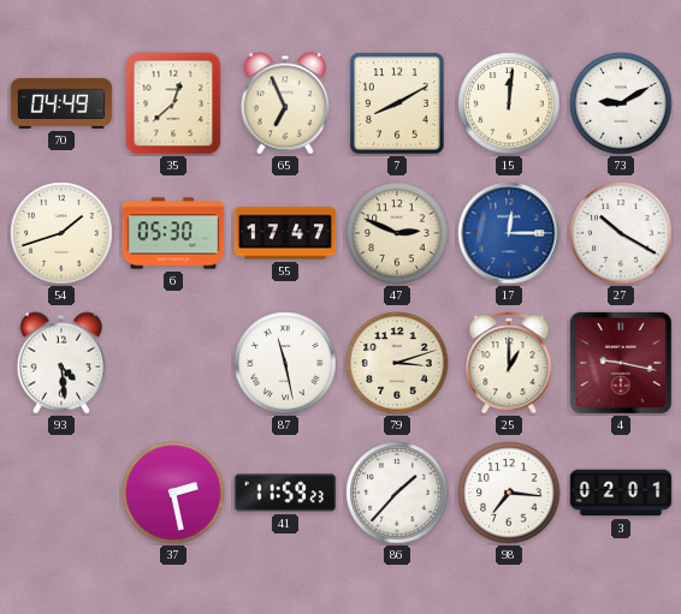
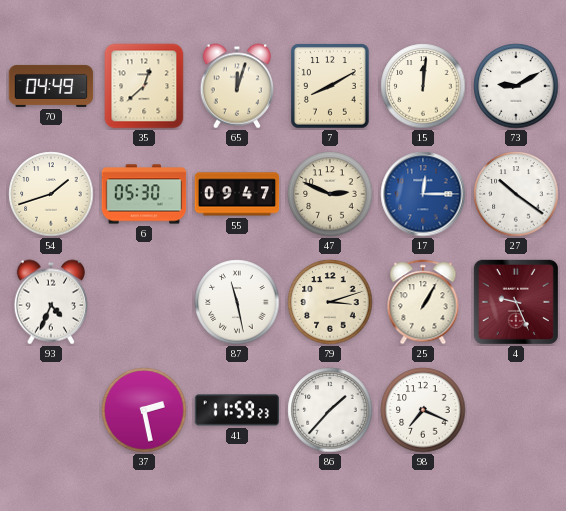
65: 6:56 -> 12:03 (236, 86)
55: 17:47 -> 09:47 (237, 194)
27: 10:20 -> 10:21 (516, 194)
93: 4:29 -> 4:34 (50, 302)
25: 1:00 -> 1:05 (423, 302)
4: 9:17 -> 9:26 (516, 302)
98: 7:16 -> 7:19 (423, 410)
3: 02:01 -> none (621, 493)
